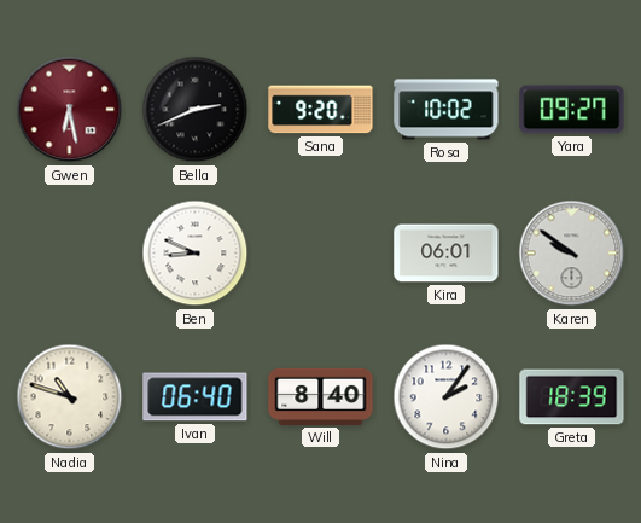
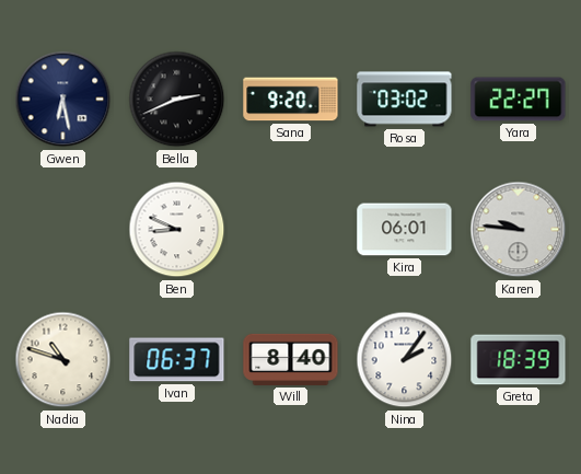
Gwen dial: burgundy -> navy (63, 100)
Rosa: 10:02 -> 03:02 (405, 100)
Yara: 09:27 -> 22:27 (519, 100)
Karen: 9:51 -> 9:46 (519, 230)
Ivan: 06:40 -> 06:37 (177, 360)
